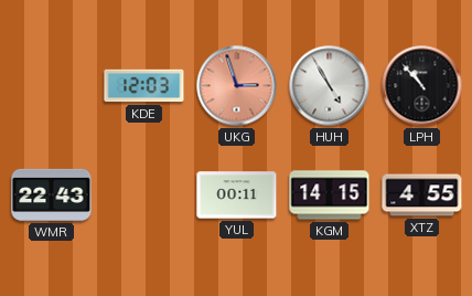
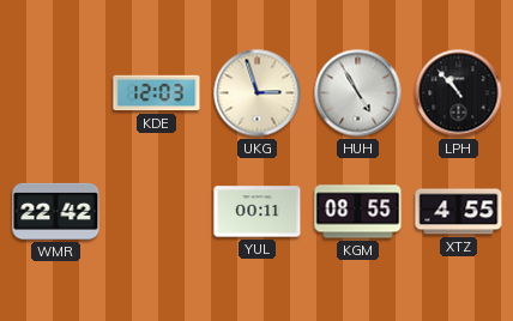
UKG dial: salmon -> cream (258, 93)
WMR: 22:43 -> 22:42 (56, 211)
KGM: 14:15 -> 08:55 (358, 212)
